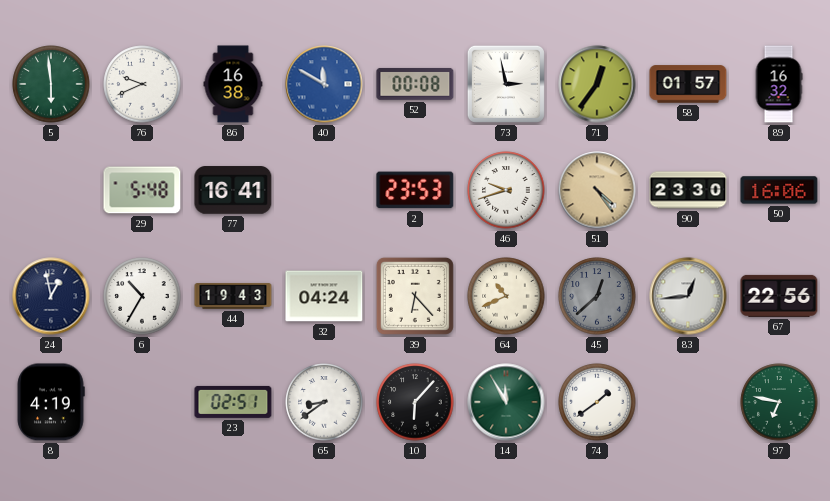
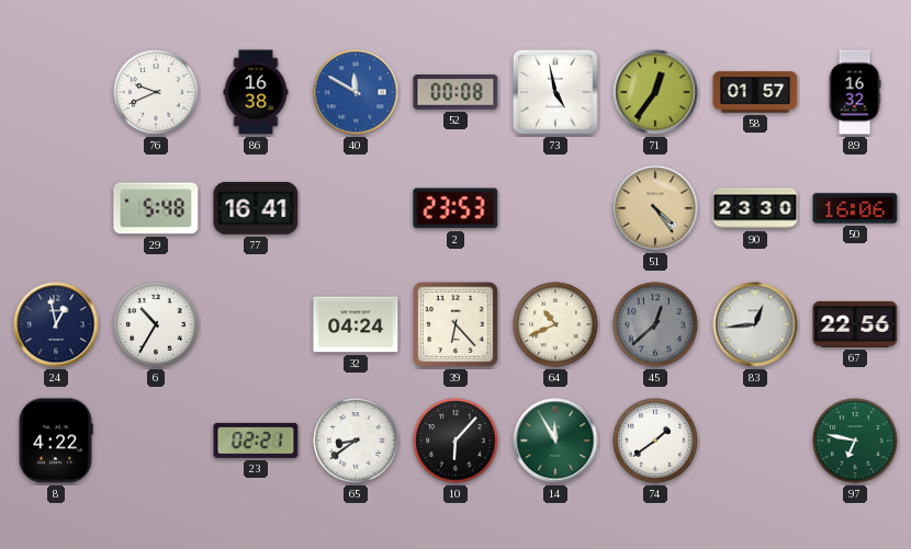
5: 5:59 -> none (51, 84)
73: 2:58 -> 4:58 (555, 92)
46: 9:42 -> none (506, 190)
44: 19:43 -> none (233, 296)
8: 4:19 -> 4:22 (56, 441)
23: 02:51 -> 02:21 (256, 441)
